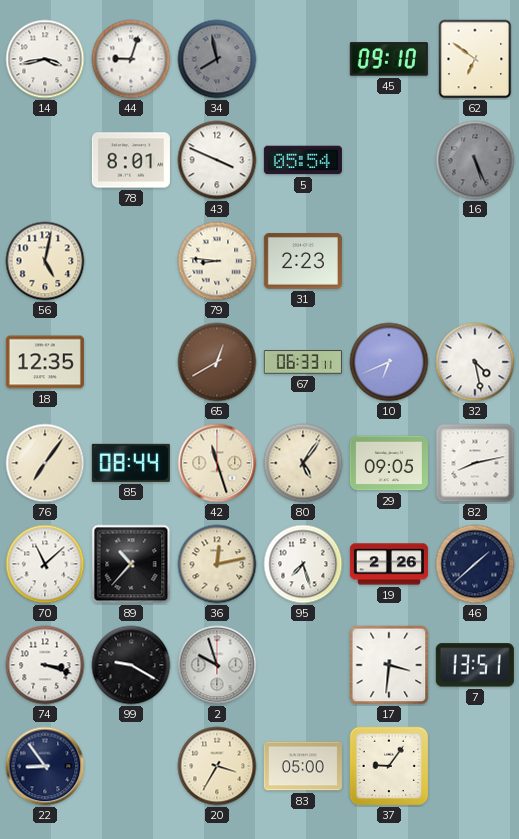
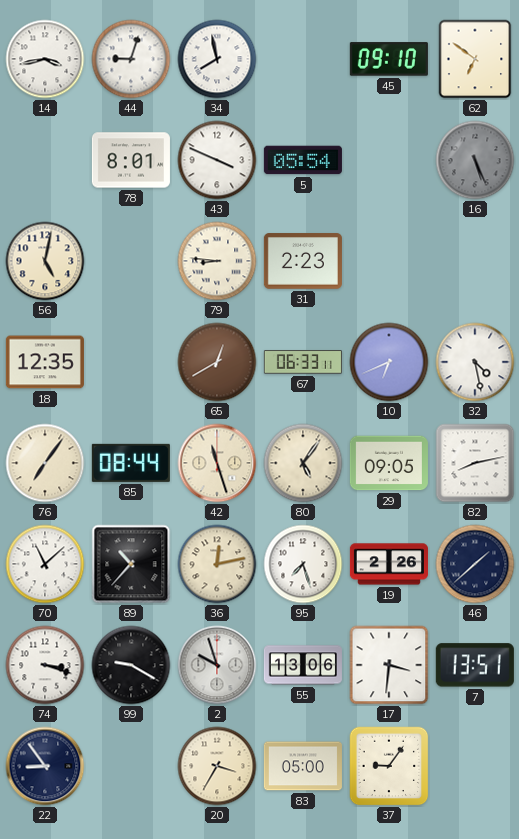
34 dial: grey -> white (217, 59)
55: none -> 13:06 (303, 665)
